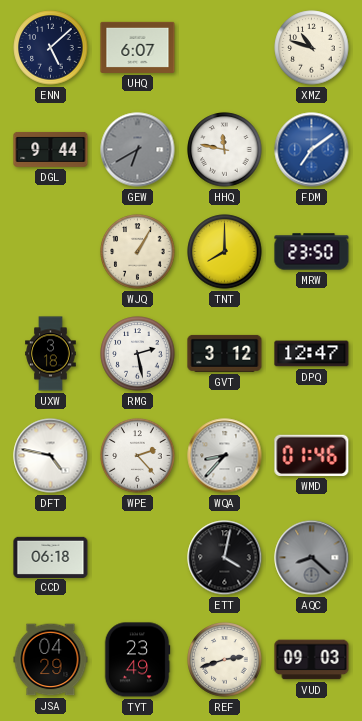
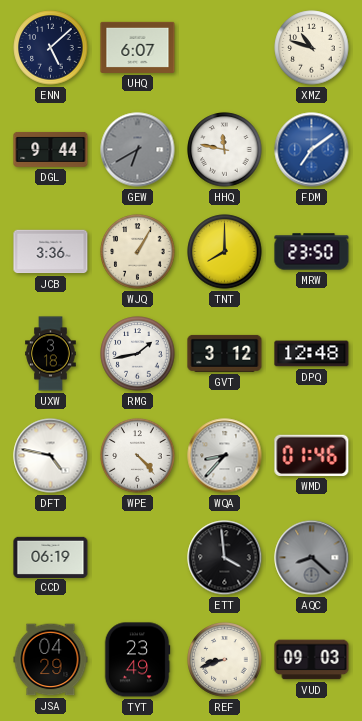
JCB: none -> 3:36 (51, 252)
RMG: 2:28 -> 1:43 (138, 354)
DPQ: 12:47 -> 12:48 (312, 354)
WPE: 2:23 -> 4:23 (138, 456)
CCD: 06:18 -> 06:19 (51, 557)
ETT: 4:02 -> 3:59 (225, 558)
REF: 2:42 -> 8:42 (225, 660)
